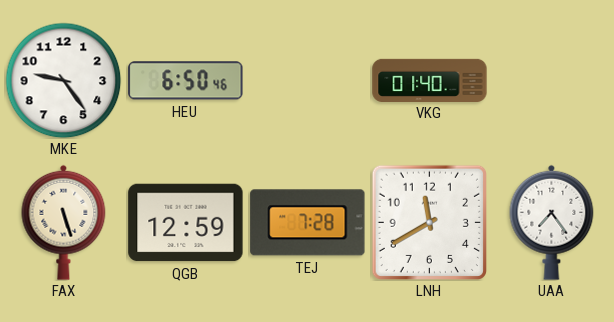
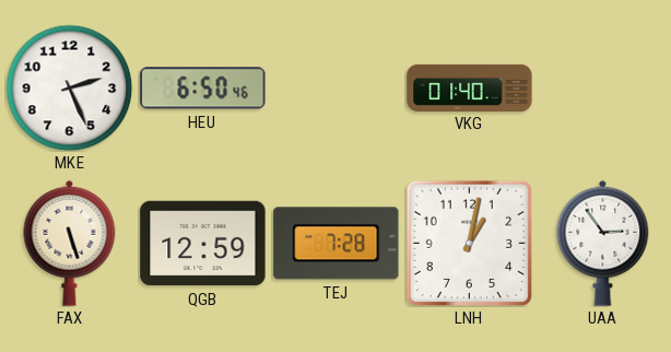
MKE: 9:24 -> 2:26 (69, 87)
LNH: 11:40 -> 1:02 (469, 243)
UAA: 7:24 -> 2:54 (603, 243)
